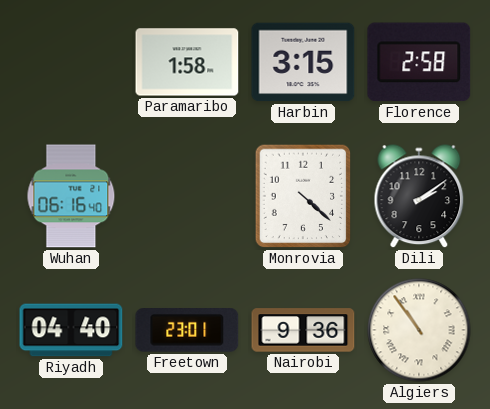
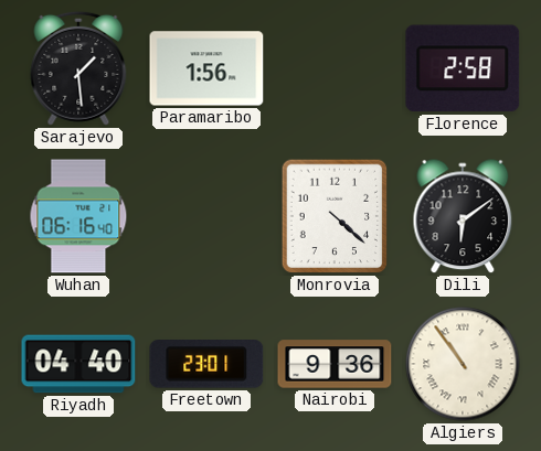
Sarajevo: none -> 1:29 (78, 68)
Paramaribo: 1:58 -> 1:56 (206, 68)
Harbin: 3:15 -> none (303, 62)
Dili: 2:09 -> 6:09 (463, 217)
